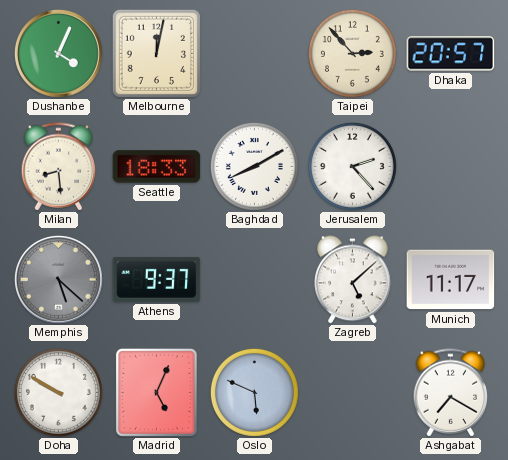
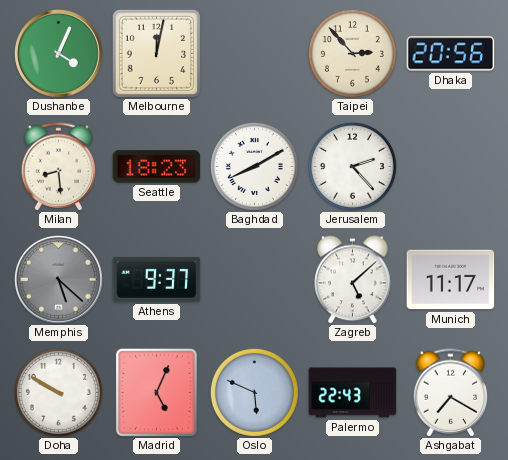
Dhaka: 20:57 -> 20:56 (451, 54)
Seattle: 18:33 -> 18:23 (157, 167)
Palermo: none -> 22:43 (353, 393)
